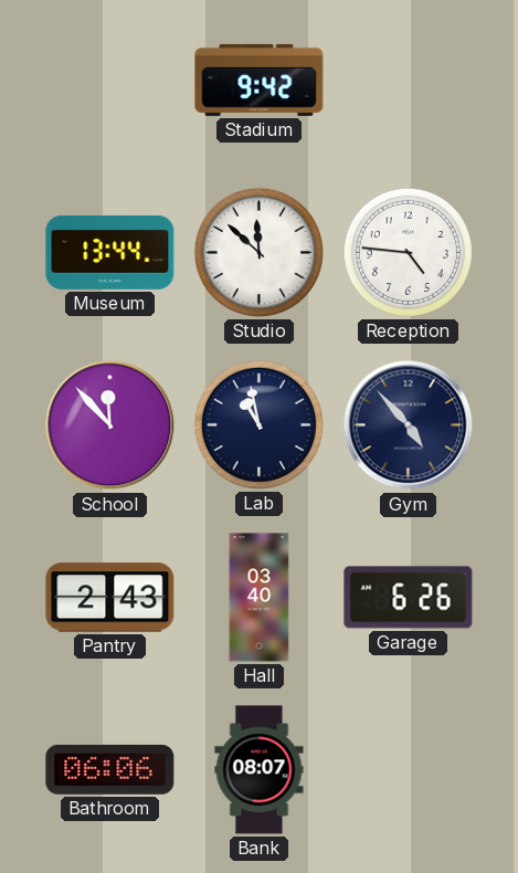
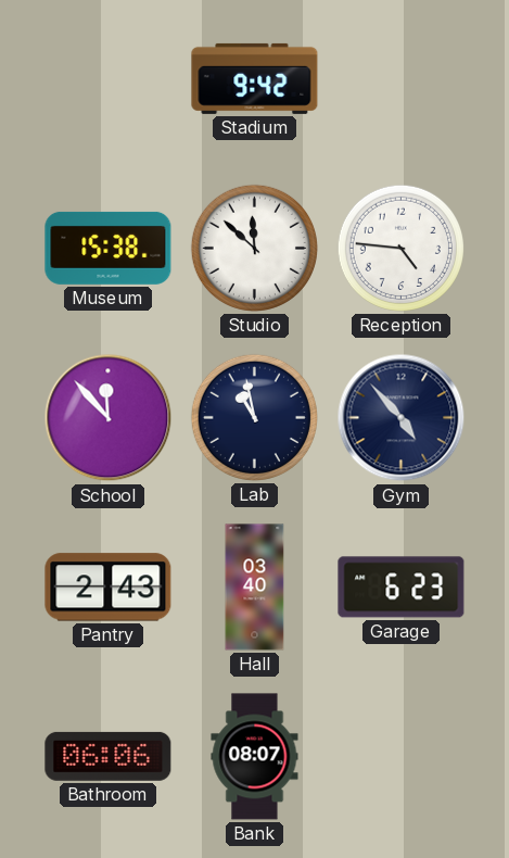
Museum: 13:44 -> 15:38 (109, 248)
Garage: 6:26 -> 6:23 (402, 588)
